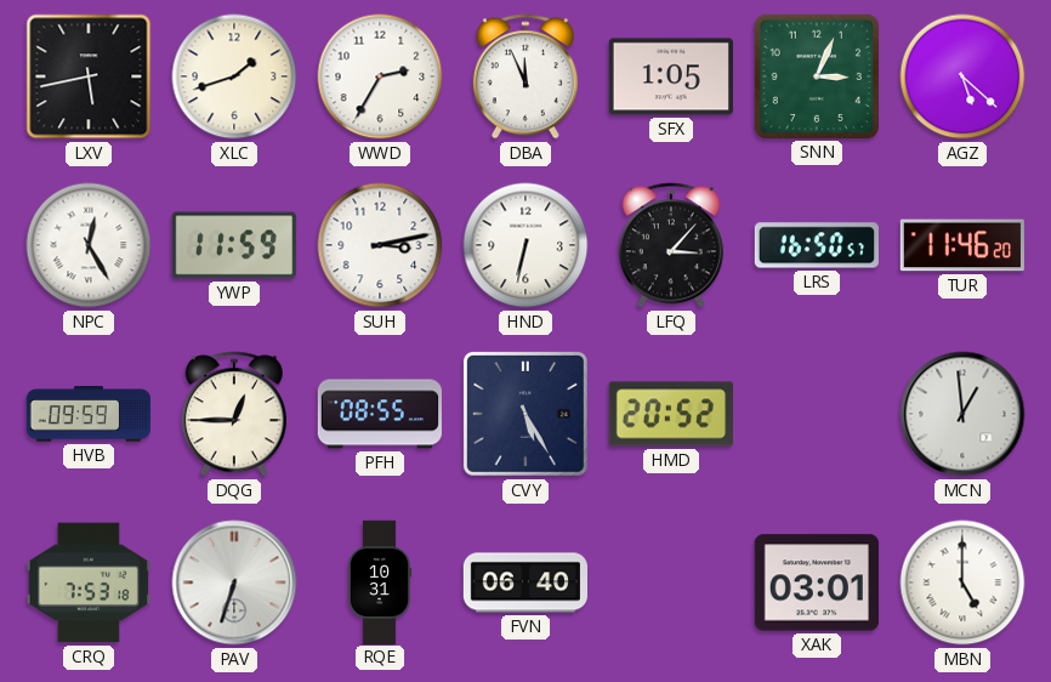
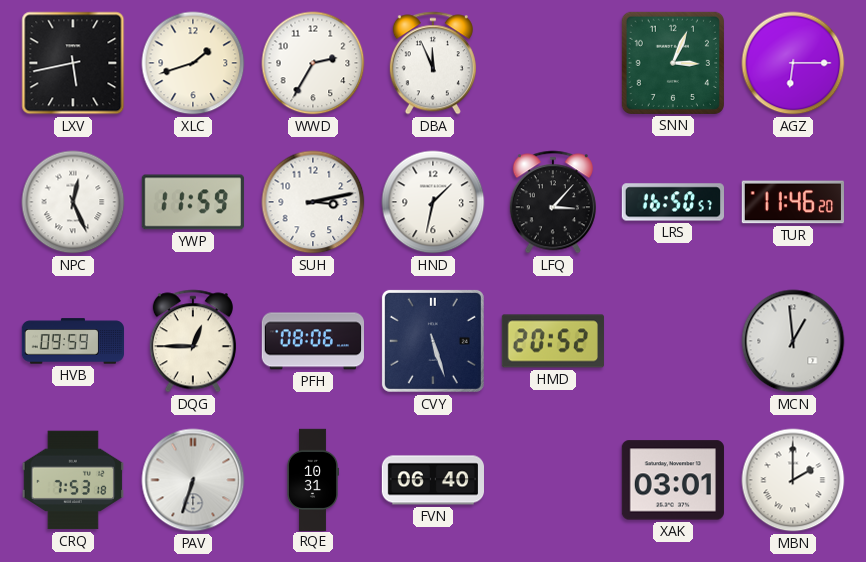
SFX: 1:05 -> none (671, 76)
AGZ: 5:22 -> 6:15 (793, 63)
NPC: 12:25 -> 12:26 (73, 202)
HND: 6:32 -> 1:32 (433, 202)
PFH: 08:55 -> 08:06 (312, 341)
CVY: 5:25 -> 5:27 (433, 341)
MBN: 5:00 -> 2:00 (793, 480)
